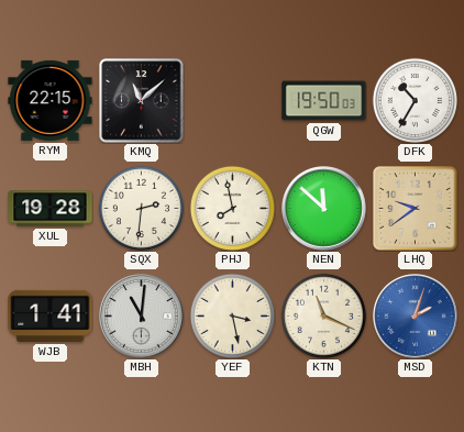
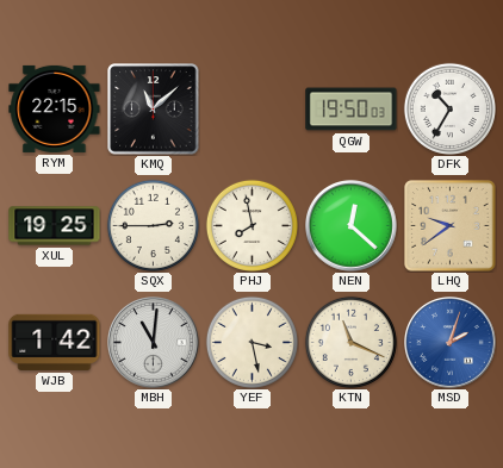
XUL: 19:28 -> 19:25 (55, 226)
SQX: 2:31 -> 2:45 (153, 225)
NEN: 11:52 -> 12:22 (352, 226)
WJB: 1:41 -> 1:42 (55, 342)
